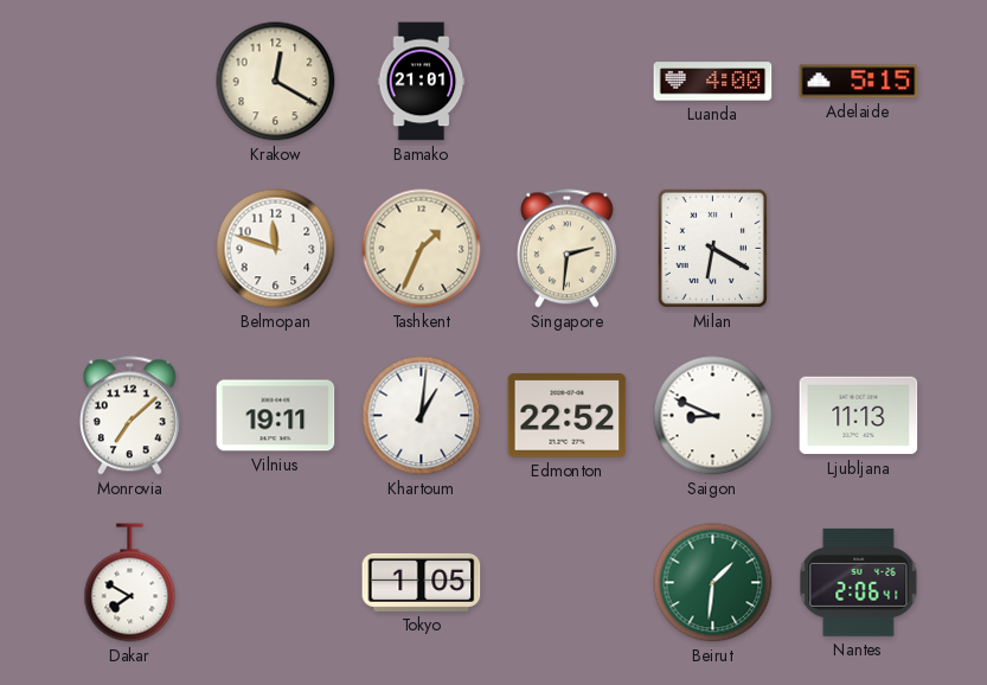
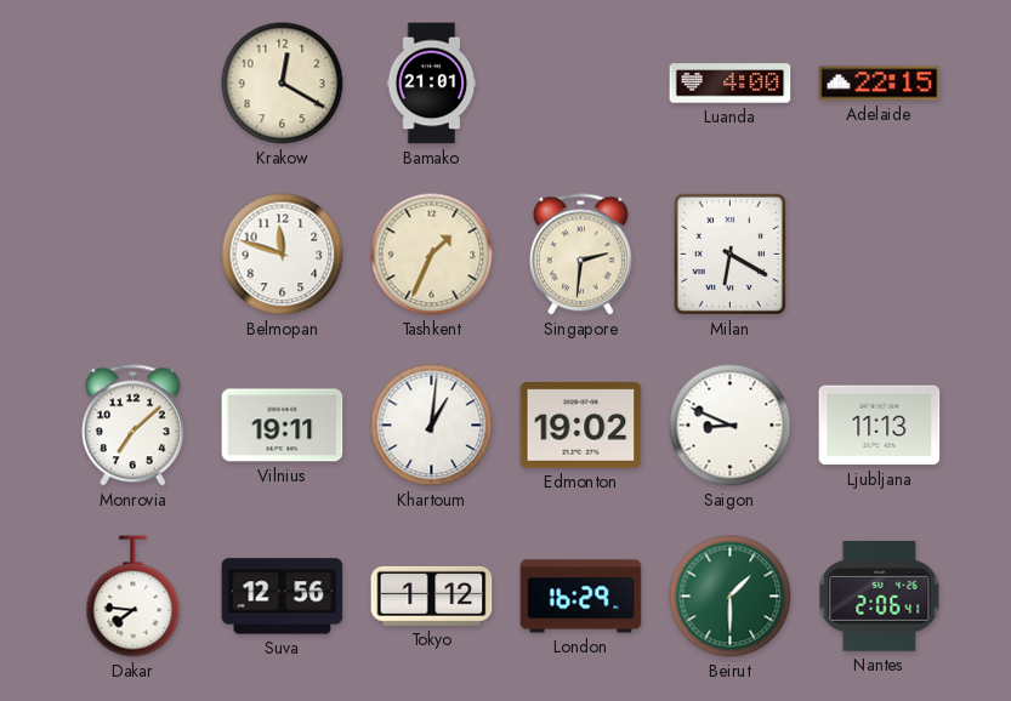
Adelaide: 5:15 -> 22:15 (880, 84)
Edmonton: 22:52 -> 19:02 (581, 426)
Dakar: 7:50 -> 7:46 (134, 597)
Suva: none -> 12:56 (283, 597)
Tokyo: 1:05 -> 1:12 (432, 595)
London: none -> 16:29 (581, 597)
Beirut: 1:31 -> 1:30 (731, 597)
